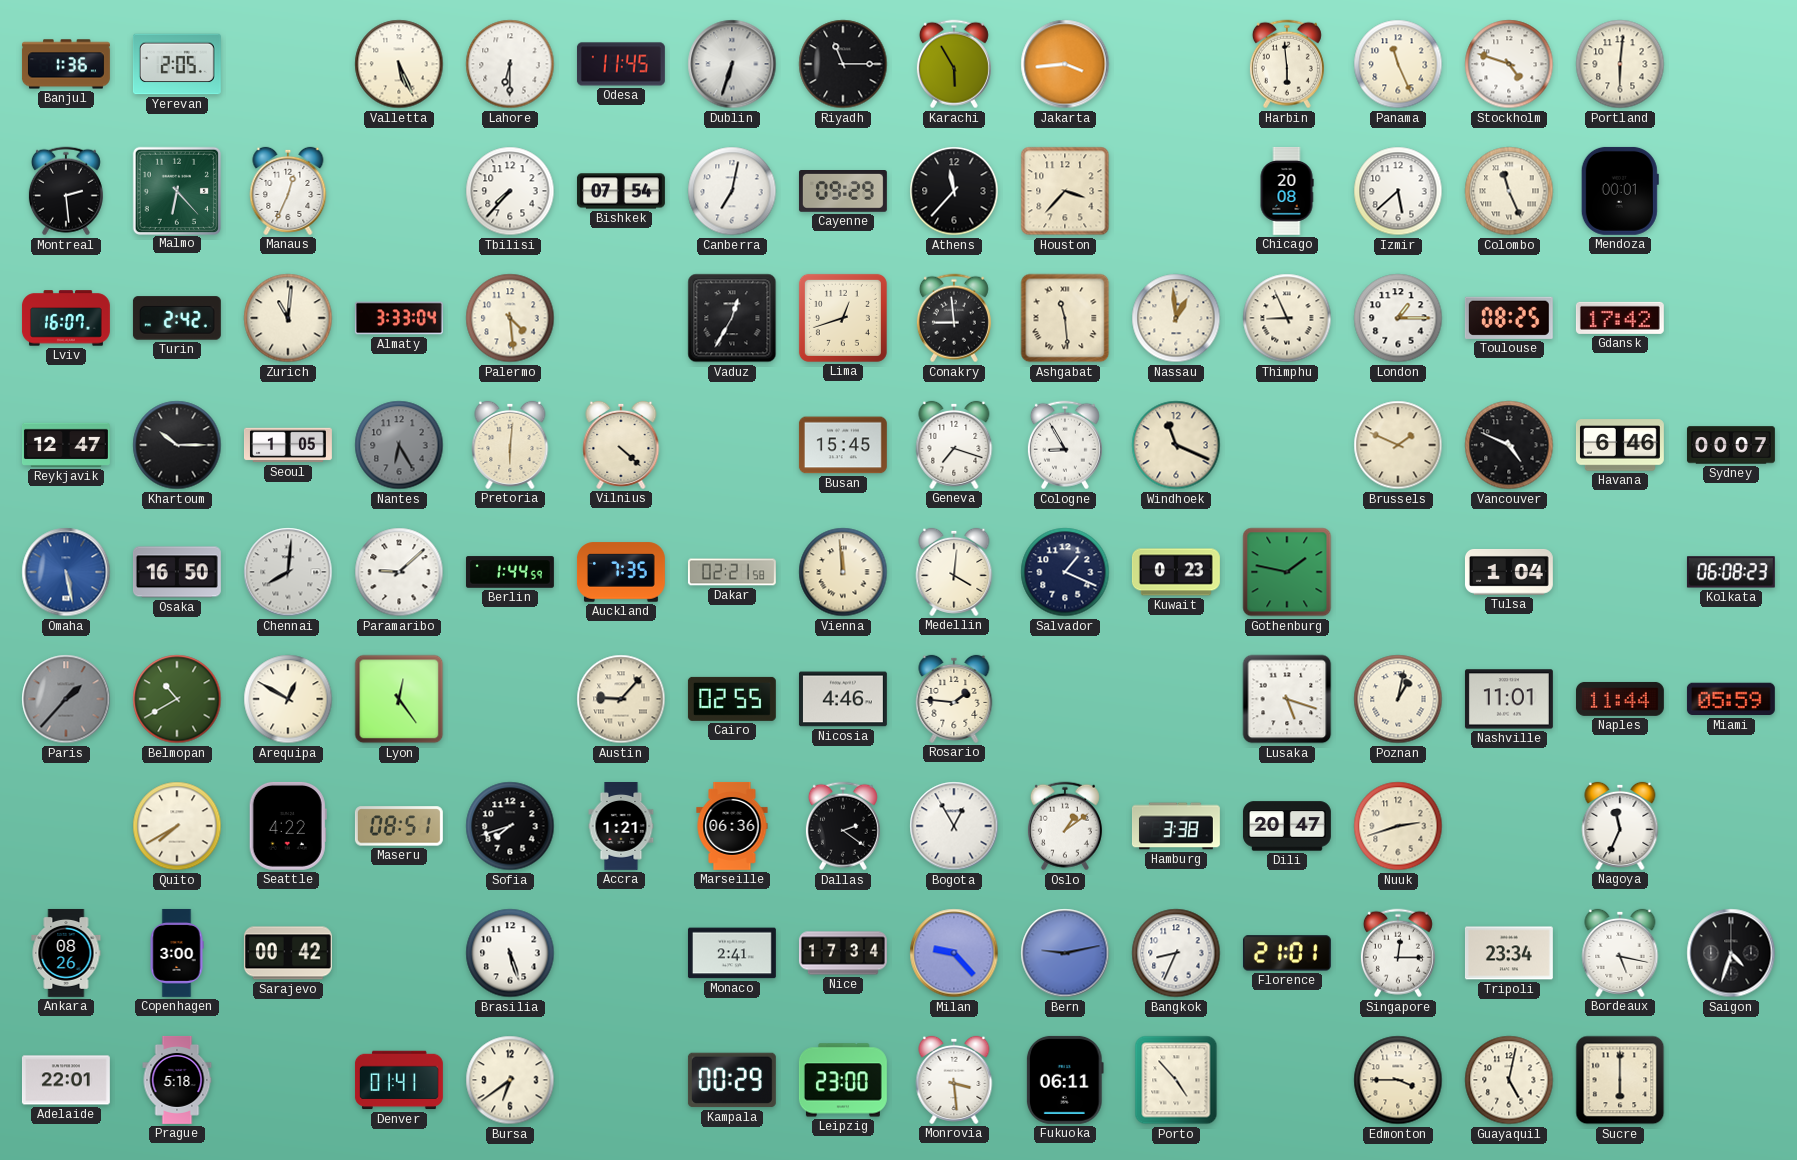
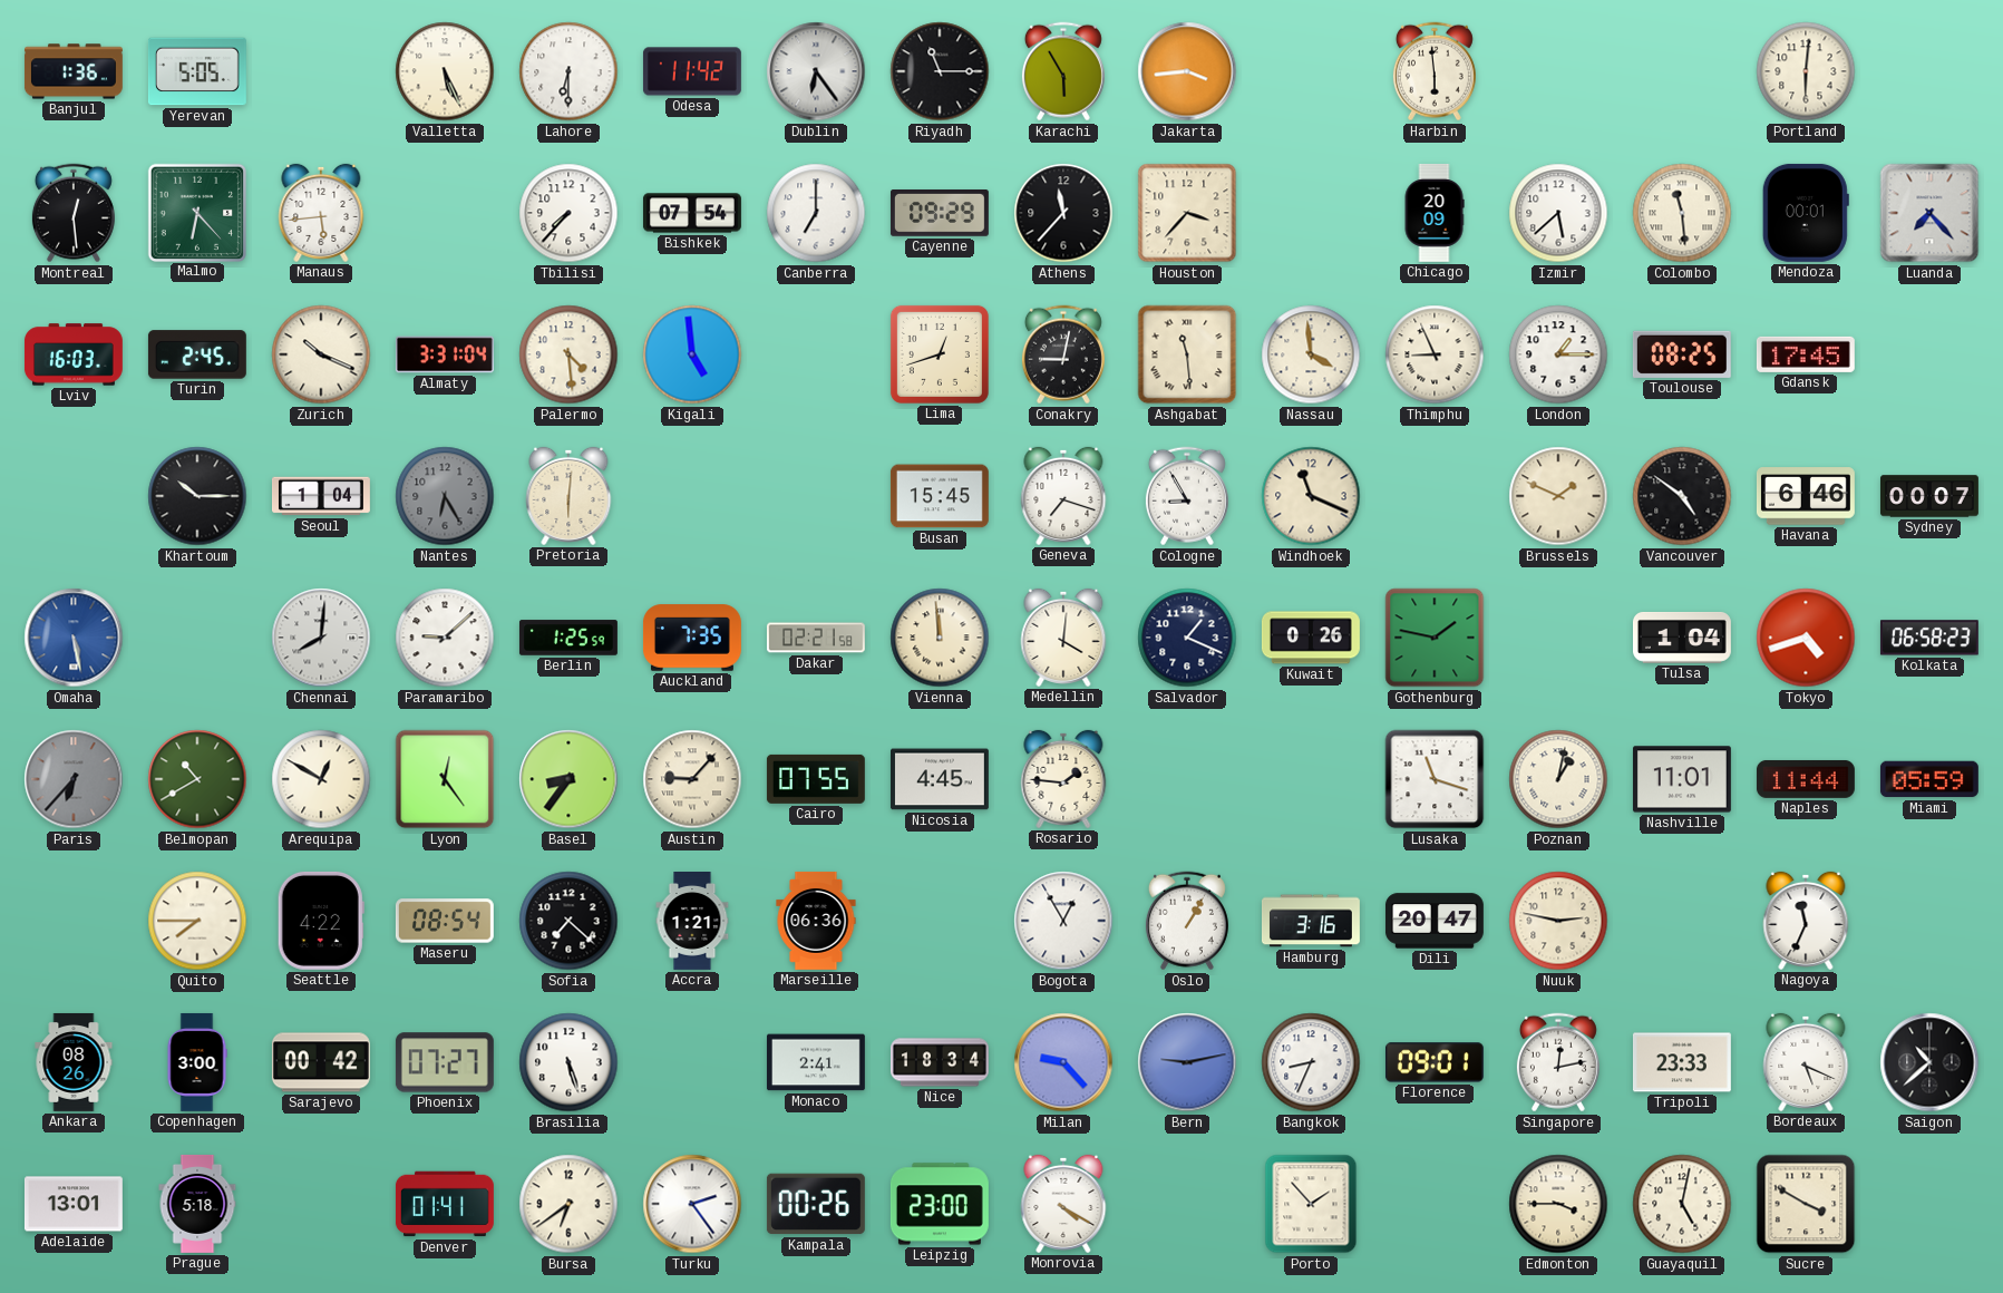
Yerevan: 2:05 -> 5:05 (197, 71)
Odesa: 11:45 -> 11:42 (692, 71)
Dublin: 6:33 -> 6:24 (816, 71)
Panama: 11:26 -> none (1398, 64)
Stockholm: 4:48 -> none (1509, 64)
Montreal: 2:29 -> 12:29 (74, 213)
Manaus: 12:34 -> 5:44 (321, 213)
Canberra: 7:02 -> 7:00 (816, 213)
Chicago: 20:08 -> 20:09 (1435, 213)
Colombo: 11:26 -> 11:29 (1682, 213)
Luanda: none -> 7:23 (1929, 213)
Lviv: 16:07 -> 16:03 (74, 354)
Turin: 2:42 -> 2:45 (197, 354)
Zurich: 11:01 -> 10:19 (321, 354)
Almaty: 3:33 -> 3:31 (445, 354)
Kigali: none -> 4:59 (692, 354)
Vaduz: 12:35 -> none (732, 318)
Conakry: 8:59 -> 9:02 (1063, 354)
Nassau: 12:59 -> 3:59 (1311, 354)
Gdansk: 17:42 -> 17:45 (1806, 354)
Reykjavik: 12:47 -> none (66, 445)
Seoul: 1:05 -> 1:04 (322, 496)
Vilnius: 4:22 -> none (621, 445)
Vancouver: 4:49 -> 4:51 (1682, 496)
Osaka: 16:50 -> none (177, 572)
Berlin: 1:44 -> 1:25 (568, 638)
Kuwait: 0:23 -> 0:26 (1311, 638)
Tokyo: none -> 4:42 (1806, 638)
Kolkata: 06:08 -> 06:58 (1929, 638)
Paris: 1:37 -> 6:37 (74, 779)
Basel: none -> 8:36 (568, 779)
Cairo: 02:55 -> 07:55 (816, 779)
Nicosia: 4:46 -> 4:45 (940, 779)
Lusaka: 5:18 -> 11:18 (1435, 779)
Quito: 7:40 -> 7:45 (197, 921)
Maseru: 08:51 -> 08:54 (445, 921)
Sofia: 7:42 -> 7:22 (568, 921)
Dallas: 2:21 -> none (843, 826)
Oslo: 1:09 -> 1:05 (1187, 921)
Hamburg: 3:38 -> 3:16 (1311, 921)
Nuuk: 2:42 -> 2:47 (1558, 921)
Phoenix: none -> 07:27 (445, 1062)
Nice: 17:34 -> 18:34 (940, 1062)
Florence: 21:01 -> 09:01 (1435, 1062)
Singapore: 12:15 -> 12:13 (1558, 1062)
Tripoli: 23:34 -> 23:33 (1682, 1062)
Bordeaux: 5:17 -> 5:19 (1806, 1062)
Saigon: 4:33 -> 10:38 (1929, 1062)
Adelaide: 22:01 -> 13:01 (74, 1204)
Turku: none -> 2:24 (692, 1204)
Kampala: 00:29 -> 00:26 (816, 1204)
Monrovia: 3:29 -> 4:20 (1063, 1204)
Fukuoka: 06:11 -> none (1065, 1080)
Porto: 4:53 -> 1:53 (1311, 1204)
Sucre: 6:00 -> 3:50 (1806, 1204)
